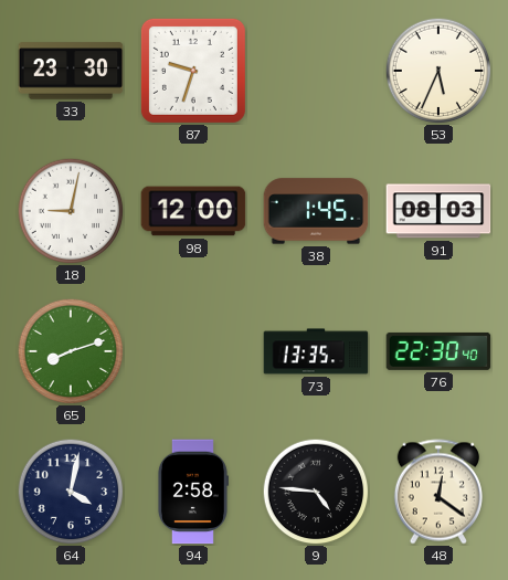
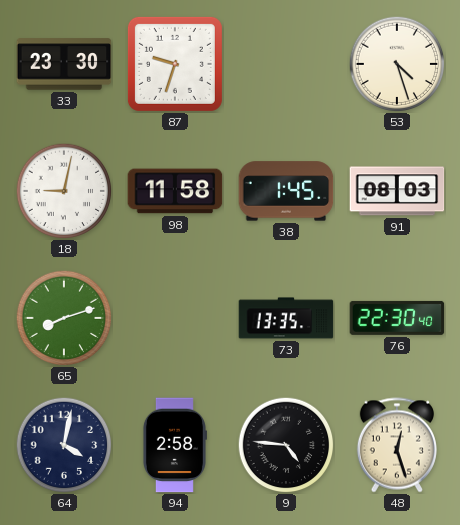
53: 5:34 -> 4:27 (397, 64)
98: 12:00 -> 11:58 (175, 191)
48: 12:21 -> 12:27 (397, 445)
